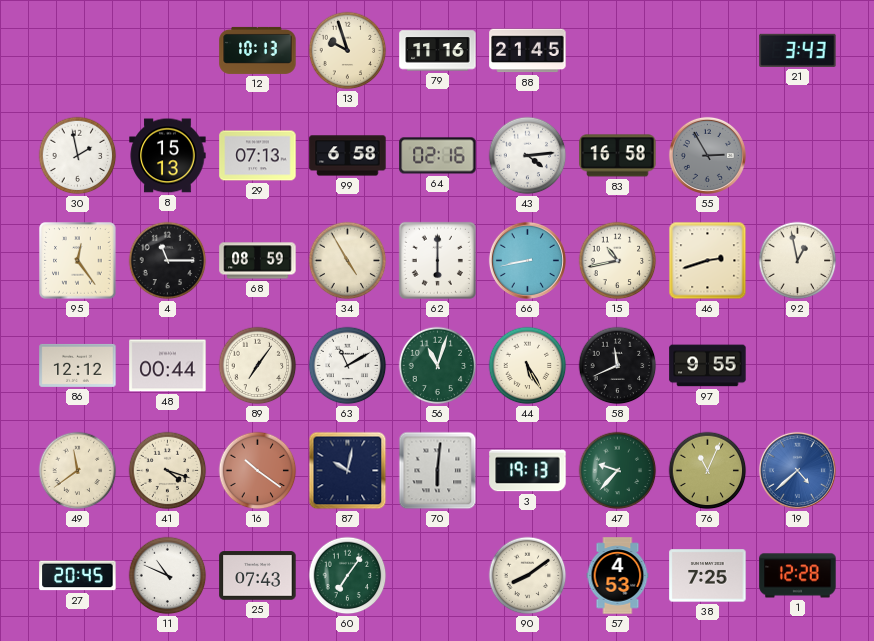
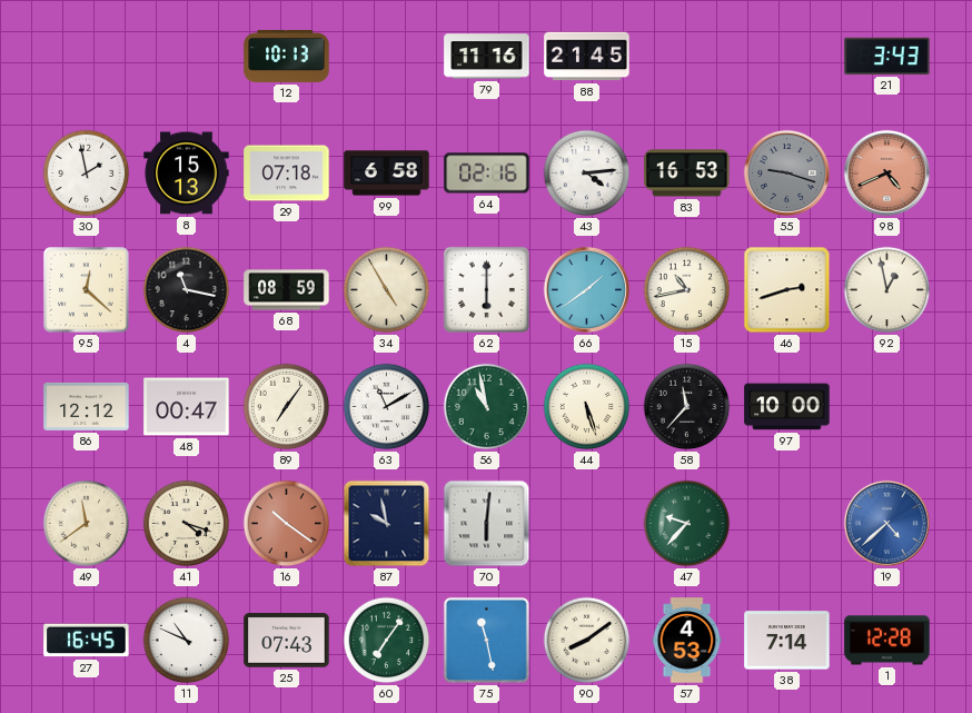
13: 9:57 -> none (348, 51)
29: 07:13 -> 07:18 (287, 174)
83: 16:58 -> 16:53 (687, 174)
55: 2:55 -> 9:18 (786, 172)
98: none -> 4:41 (886, 172)
95: 12:24 -> 12:22 (87, 290)
4: 11:15 -> 11:17 (187, 290)
66: 8:43 -> 1:39 (586, 289)
48: 00:44 -> 00:47 (187, 407)
56: 11:03 -> 10:58 (487, 407)
44: 5:25 -> 5:27 (587, 407)
58: 11:41 -> 11:37 (687, 407)
97: 9:55 -> 10:00 (787, 407)
87: 10:02 -> 9:58 (387, 524)
3: 19:13 -> none (528, 471)
76: 11:04 -> none (708, 471)
27: 20:45 -> 16:45 (87, 641)
75: none -> 11:28 (486, 640)
38: 7:25 -> 7:14 (787, 641)
